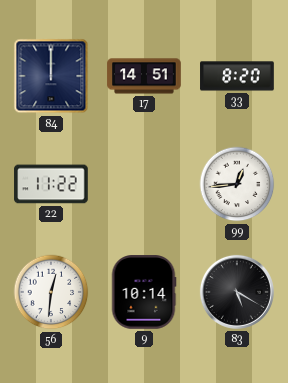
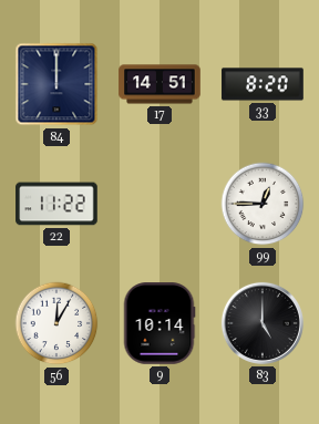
99: 12:44 -> 12:45 (263, 204)
56: 12:31 -> 12:05 (56, 323)
83: 5:20 -> 5:00 (263, 323)
